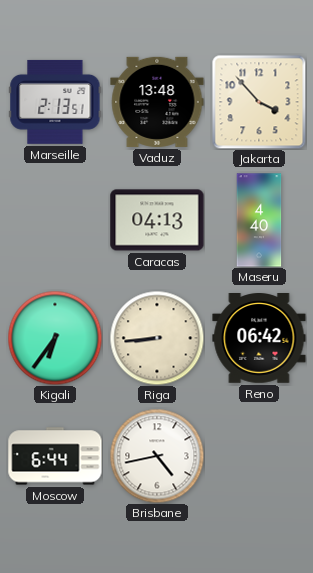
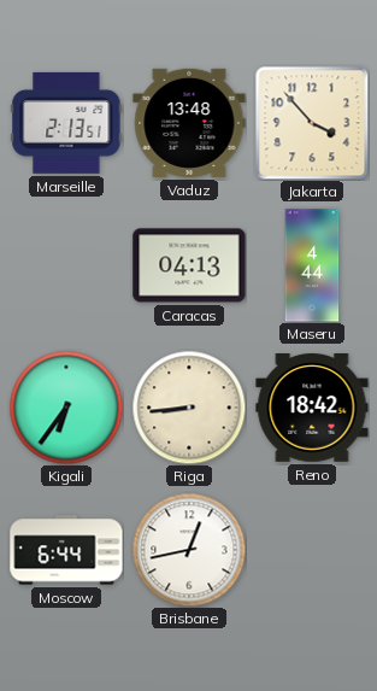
Maseru: 4:40 -> 4:44 (312, 265)
Reno: 06:42 -> 18:42 (312, 409)
Brisbane: 4:43 -> 12:43 (189, 550)
